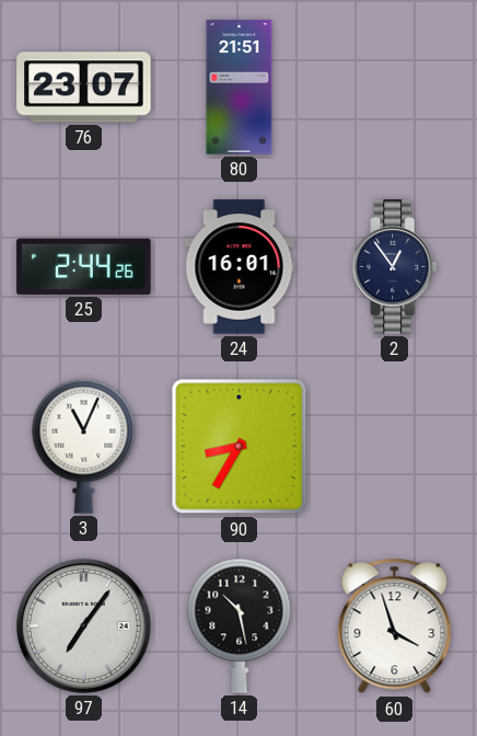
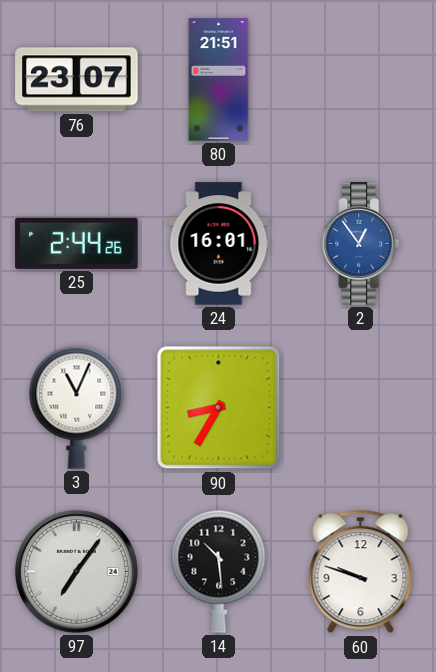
2 dial: navy -> blue (361, 244)
14: 10:28 -> 10:29 (219, 571)
60: 3:57 -> 9:48 (361, 572)
